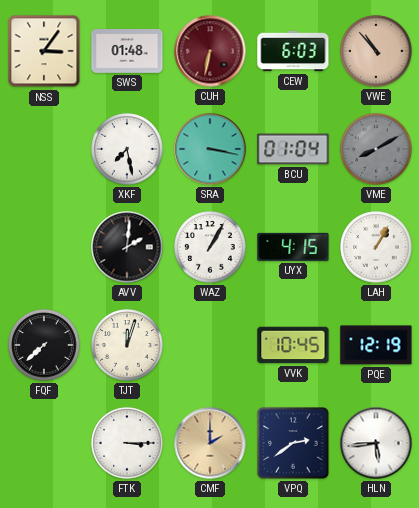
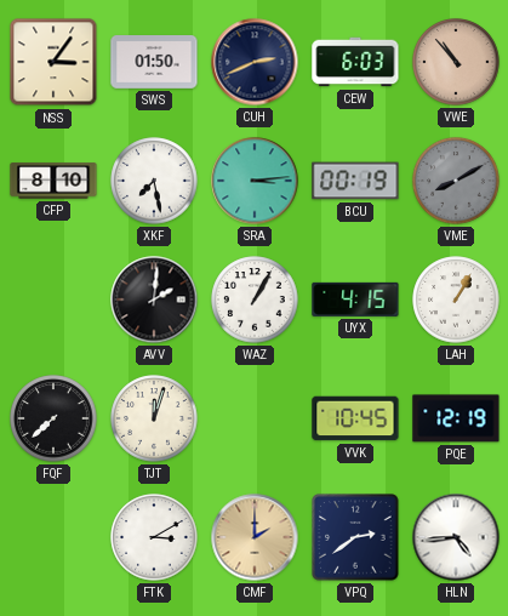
SWS: 01:48 -> 01:50 (154, 62)
CUH: 6:32 -> 2:41 (255, 62)
CUH dial: burgundy -> navy (255, 62)
CFP: none -> 8:10 (53, 181)
SRA: 3:17 -> 3:14 (255, 181)
BCU: 01:04 -> 00:19 (355, 181)
FTK: 3:15 -> 3:10 (154, 537)
HLN: 5:44 -> 4:44 (456, 537)
